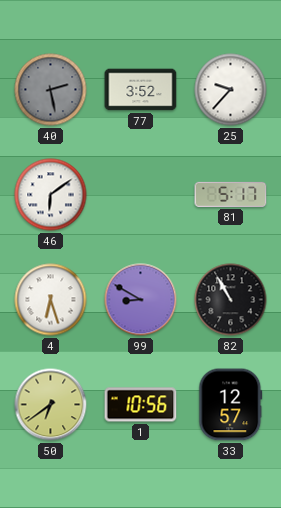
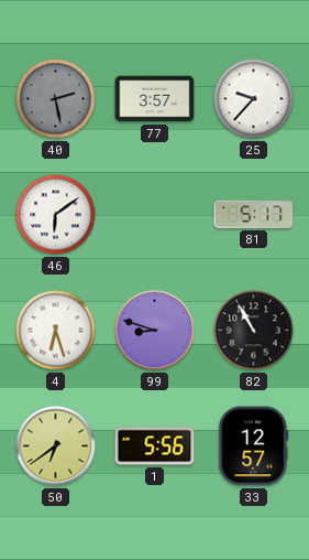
77: 3:52 -> 3:57 (155, 99)
99: 8:50 -> 8:48 (155, 331)
1: 10:56 -> 5:56 (155, 446)
